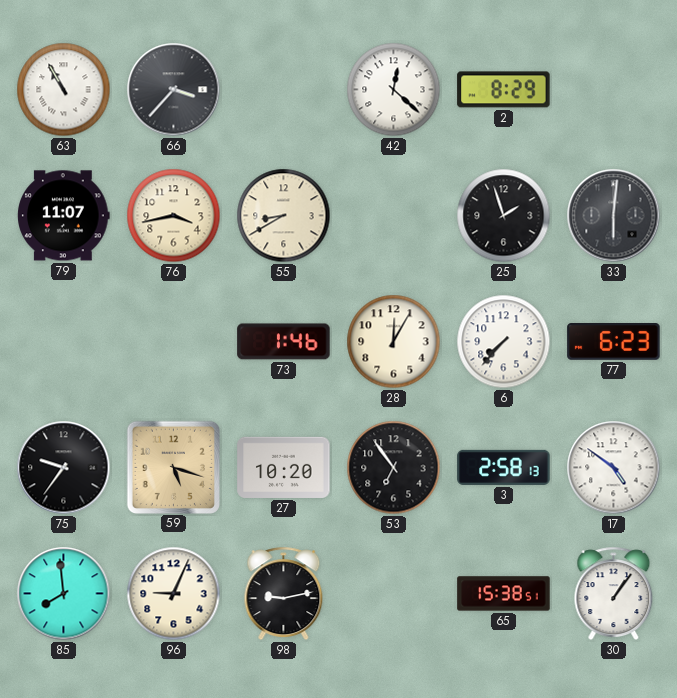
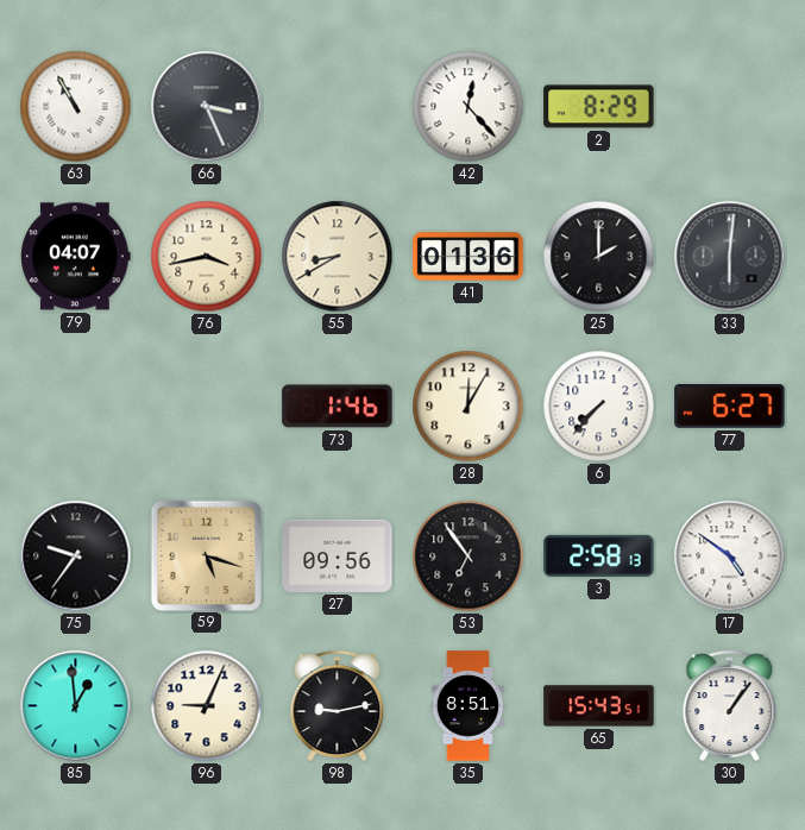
66: 3:37 -> 3:26 (207, 107)
42: 12:22 -> 12:23 (468, 107)
79: 11:07 -> 04:07 (76, 257)
41: none -> 01:36 (468, 257)
25: 1:57 -> 2:00 (599, 257)
77: 6:23 -> 6:27 (730, 407)
27: 10:20 -> 09:56 (338, 555)
85: 7:59 -> 12:59 (76, 706)
35: none -> 8:51 (468, 706)
65: 15:38 -> 15:43 (599, 706)
